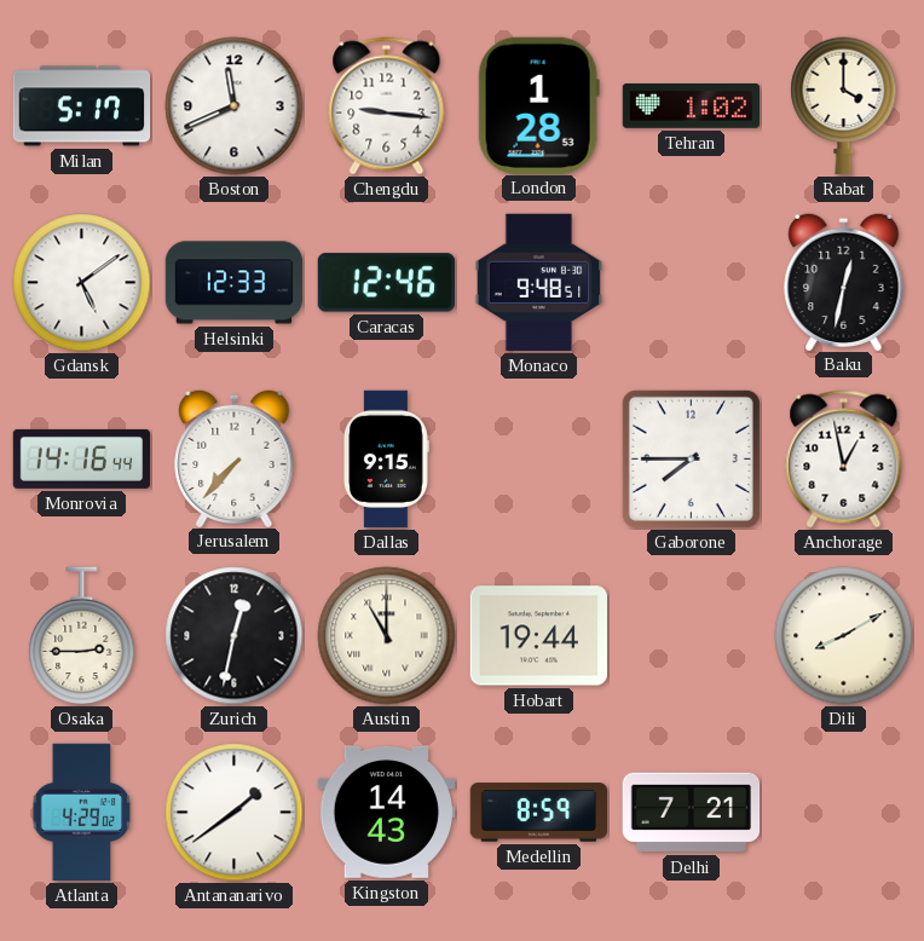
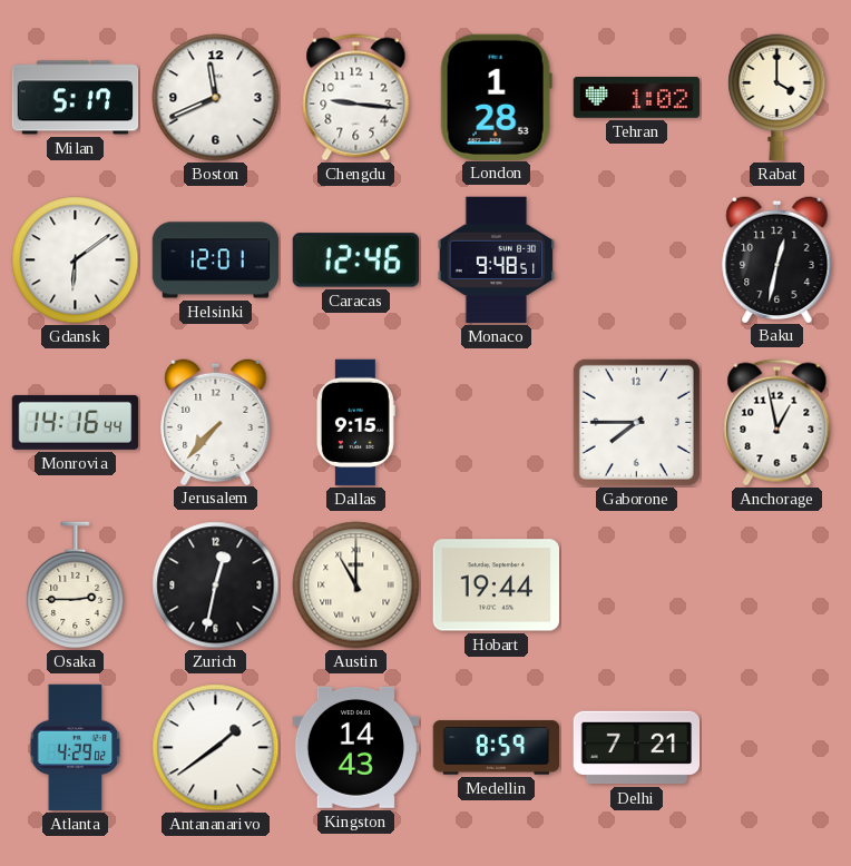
Gdansk: 5:09 -> 6:09 (76, 260)
Helsinki: 12:33 -> 12:01 (216, 260)
Dili: 8:10 -> none (844, 636)
